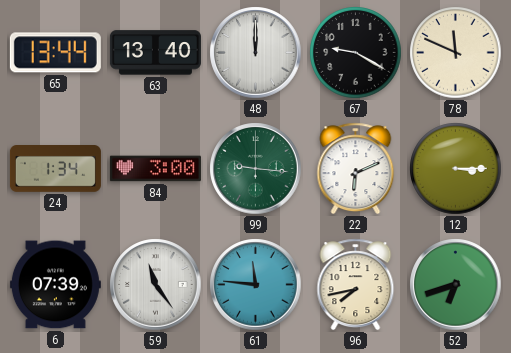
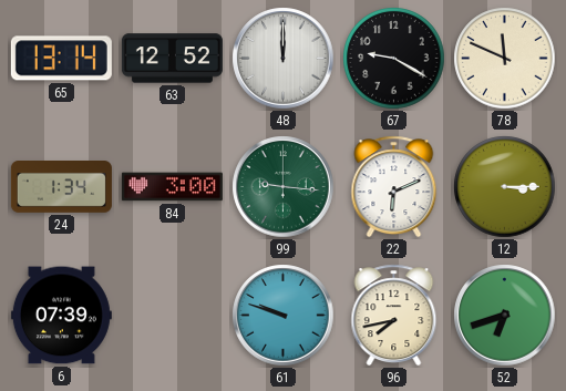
65: 13:44 -> 13:14 (61, 59)
63: 13:40 -> 12:52 (172, 59)
59: 11:24 -> none (156, 285)
61: 11:46 -> 9:48 (284, 316)
